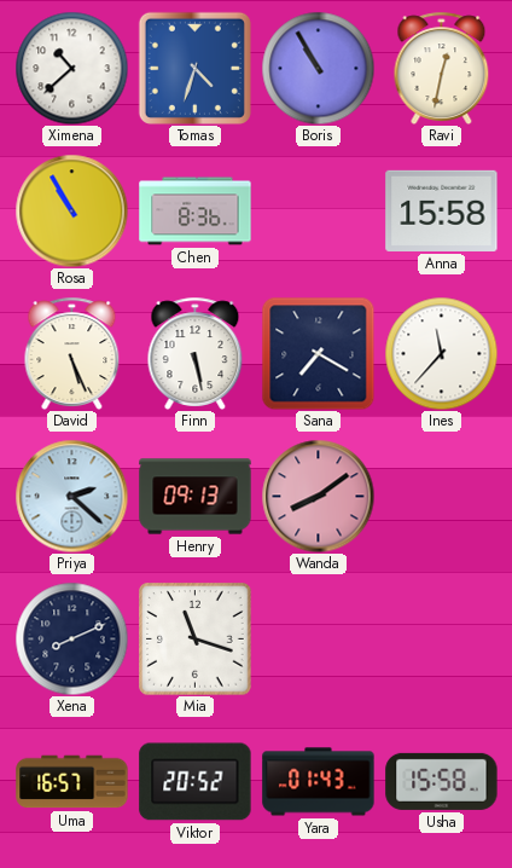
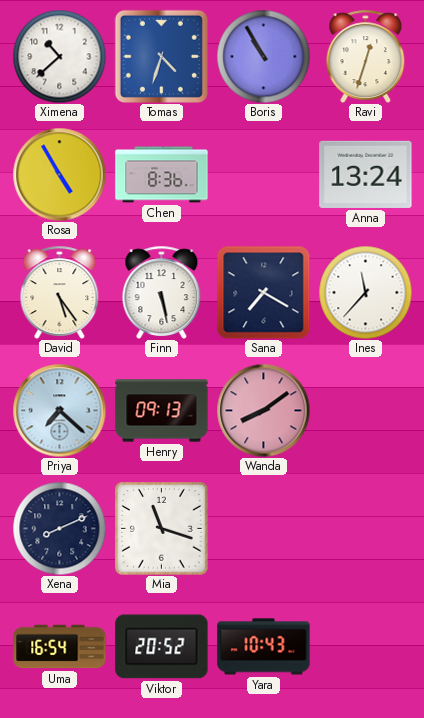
Ravi: 12:32 -> 12:33 (366, 56)
Rosa: 10:55 -> 4:55 (59, 174)
Anna: 15:58 -> 13:24 (366, 174)
David: 5:26 -> 5:24 (60, 292)
Priya: 2:22 -> 7:22 (59, 410)
Uma: 16:57 -> 16:54 (60, 647)
Yara: 01:43 -> 10:43 (264, 647)
Usha: 15:58 -> none (442, 781)
